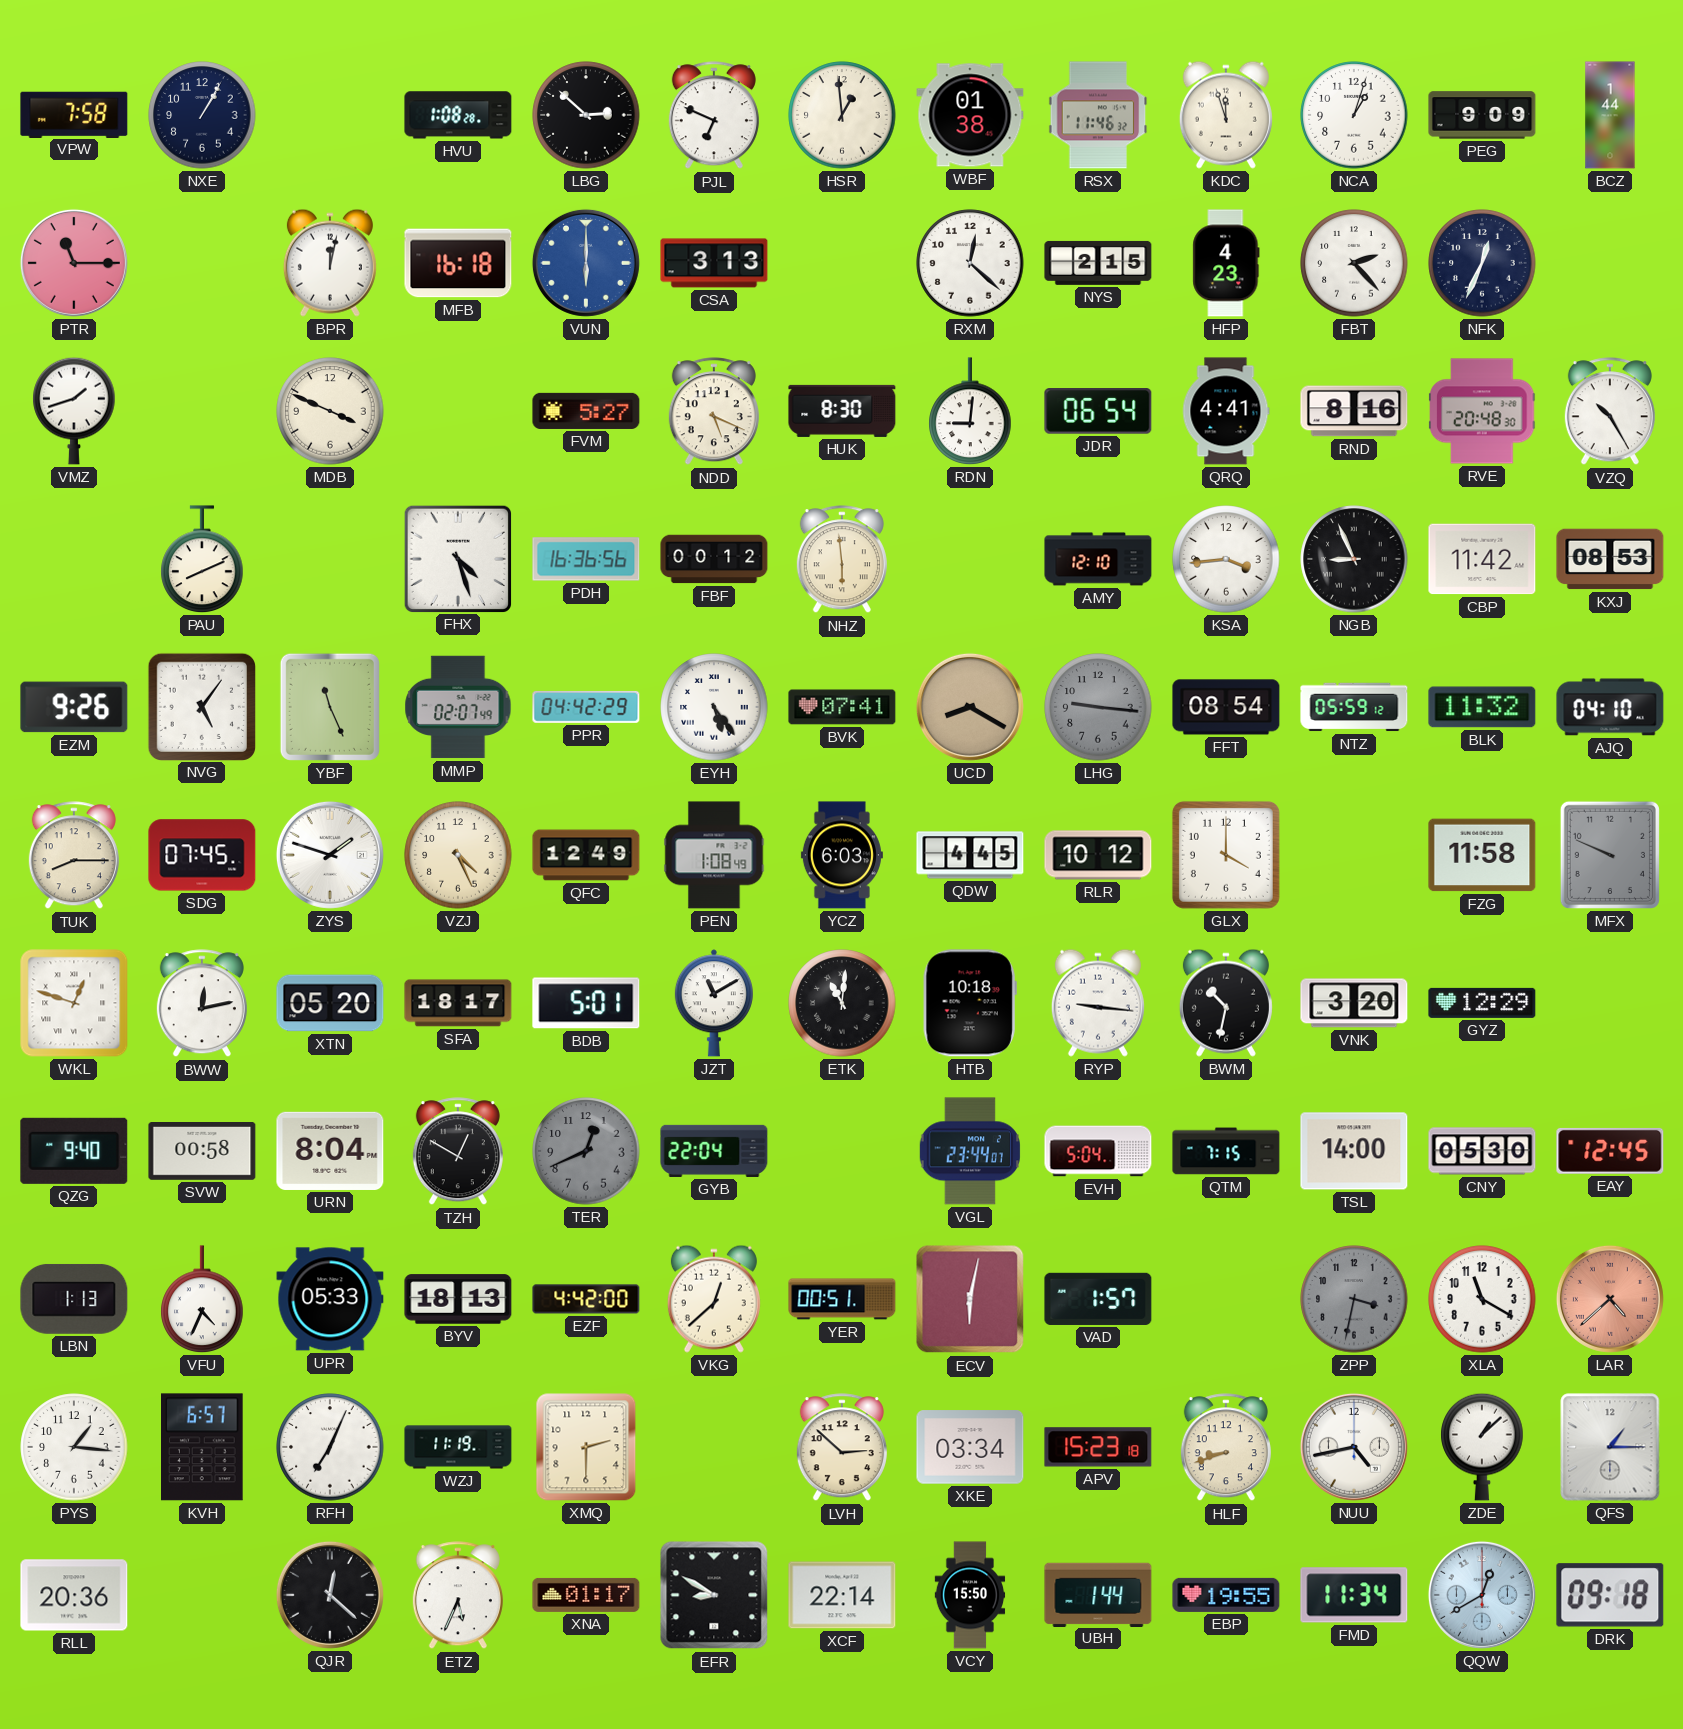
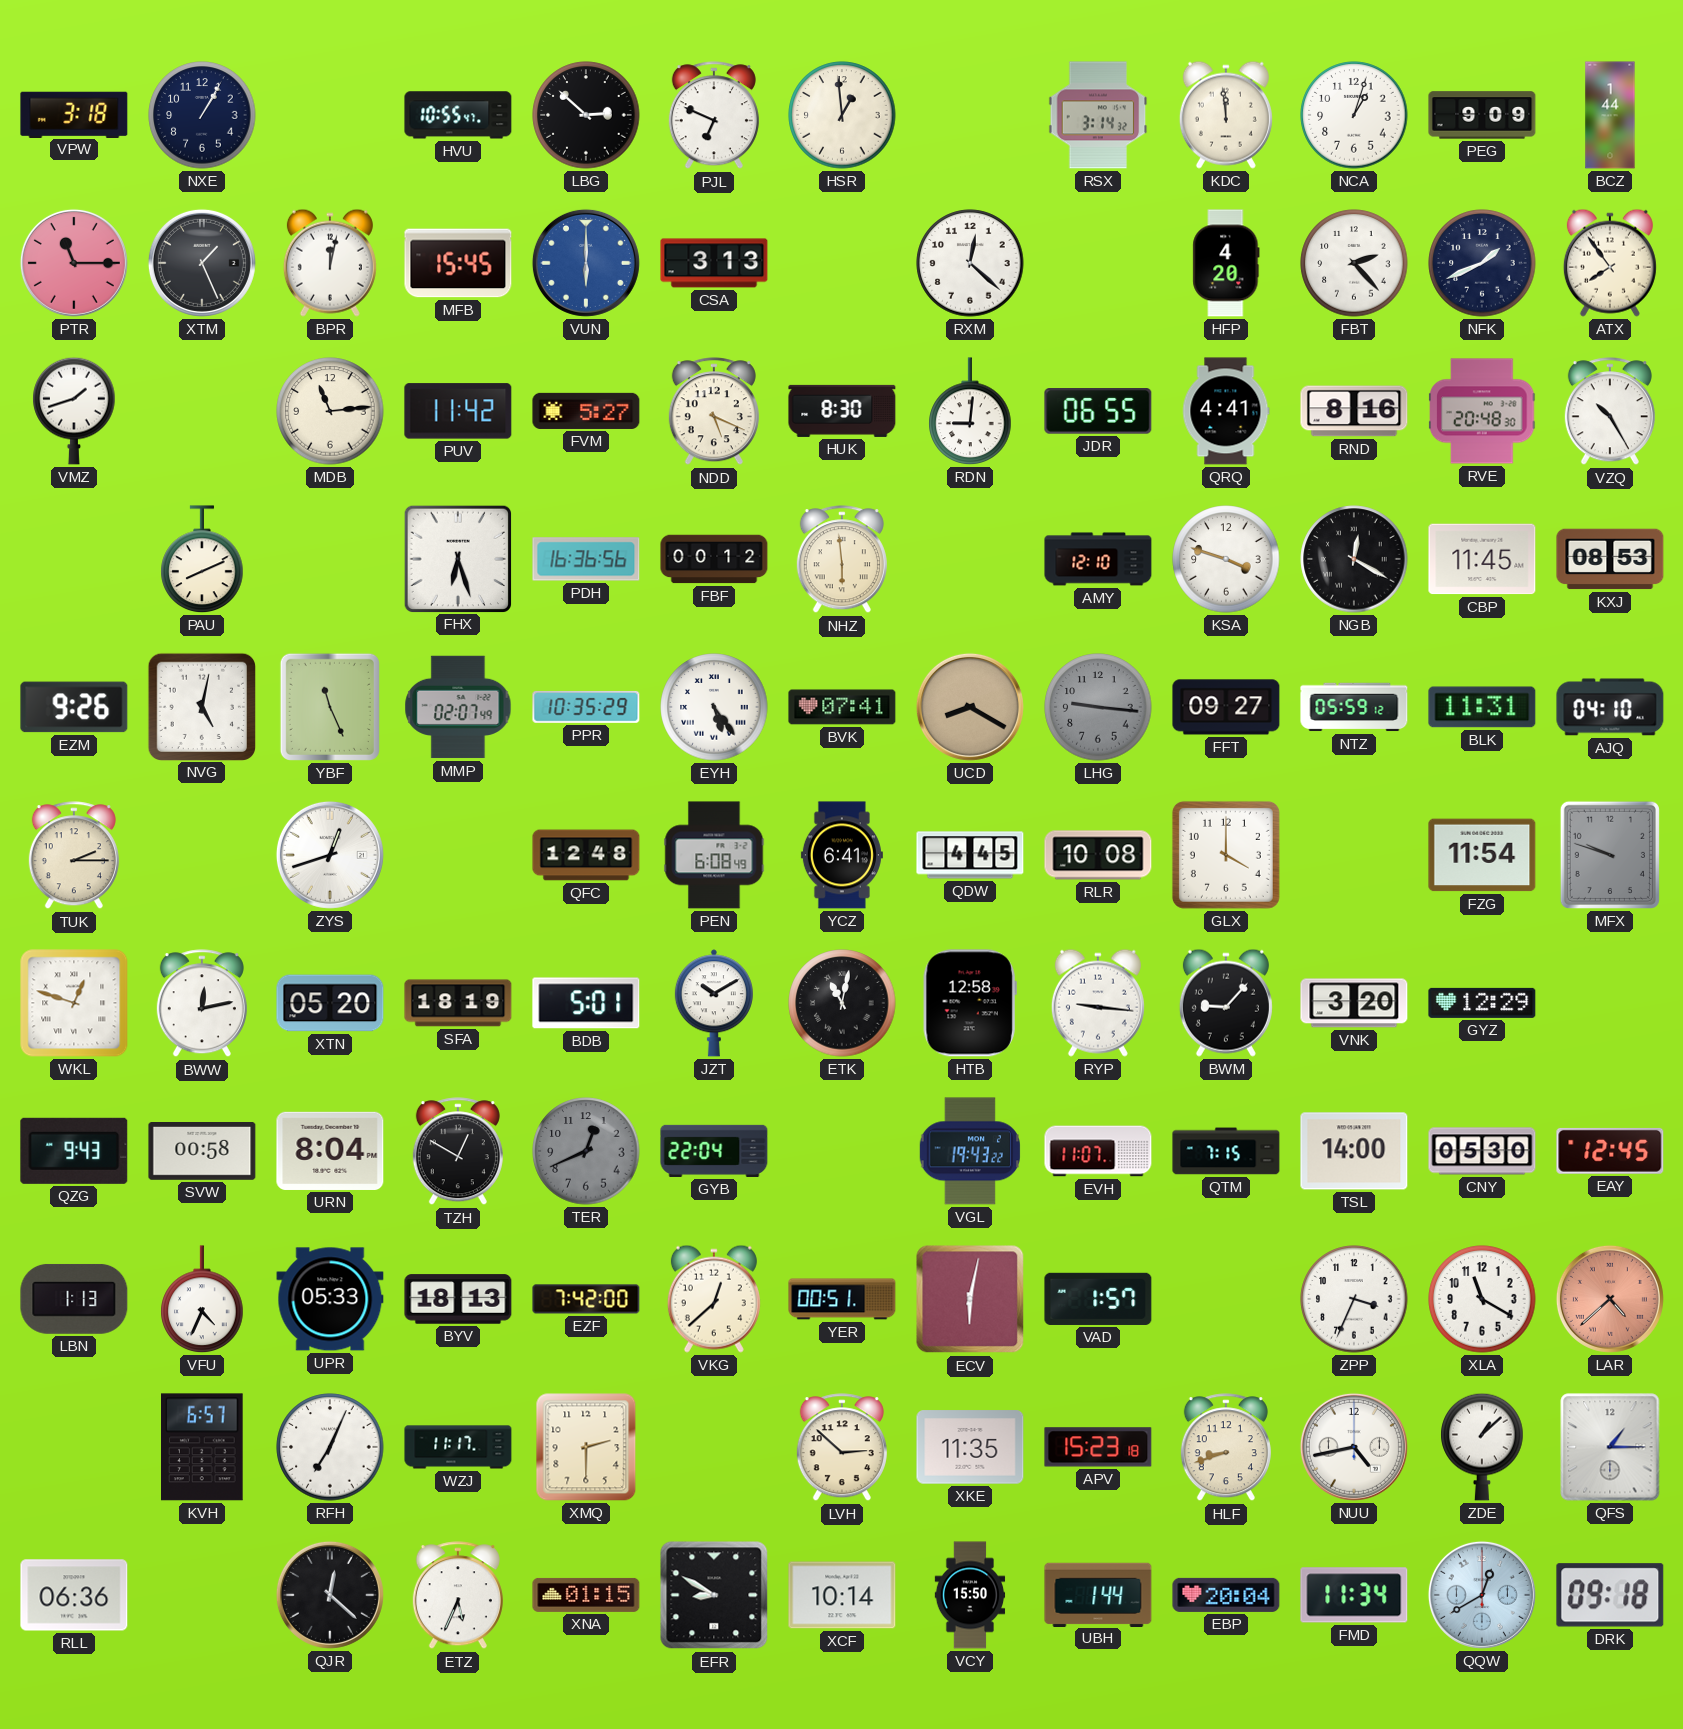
VPW: 7:58 -> 3:18 (74, 114)
HVU: 1:08 -> 10:55 (458, 115)
WBF: 01:38 -> none (970, 115)
RSX: 11:46 -> 3:14 (1098, 115)
KDC: 11:57 -> 11:59 (1226, 115)
XTM: none -> 1:26 (202, 263)
MFB: 16:18 -> 15:45 (458, 263)
NYS: 2:15 -> none (1098, 263)
HFP: 4:23 -> 4:20 (1226, 263)
NFK: 12:34 -> 1:41 (1482, 263)
ATX: none -> 7:54 (1610, 263)
MDB: 3:49 -> 11:14 (330, 411)
PUV: none -> 11:42 (458, 411)
JDR: 06:54 -> 06:55 (1098, 411)
FHX: 4:27 -> 6:27 (457, 558)
KSA: 3:44 -> 3:48 (1226, 559)
NGB: 8:56 -> 12:20 (1354, 559)
CBP: 11:42 -> 11:45 (1482, 559)
NVG: 5:06 -> 5:02 (201, 706)
PPR: 04:42 -> 10:35 (586, 707)
FFT: 08:54 -> 09:27 (1226, 707)
BLK: 11:32 -> 11:31 (1482, 707)
TUK: 8:15 -> 2:15 (74, 856)
SDG: 07:45 -> none (202, 855)
ZYS: 1:48 -> 12:42 (330, 855)
VZJ: 4:26 -> none (458, 855)
QFC: 12:49 -> 12:48 (586, 855)
PEN: 1:08 -> 6:08 (714, 855)
YCZ: 6:03 -> 6:41 (842, 855)
RLR: 10:12 -> 10:08 (1098, 855)
FZG: 11:58 -> 11:54 (1482, 855)
MFX: 9:49 -> 9:48 (1610, 855)
SFA: 18:17 -> 18:19 (458, 1003)
JZT: 11:10 -> 10:10 (714, 1003)
ETK: 11:01 -> 11:02 (842, 1003)
HTB: 10:18 -> 12:58 (970, 1003)
BWM: 10:32 -> 9:07 (1226, 1003)
QZG: 9:40 -> 9:43 (74, 1151)
VGL: 23:44 -> 19:43 (970, 1151)
EVH: 5:04 -> 11:07 (1098, 1151)
EZF: 4:42 -> 7:42 (586, 1299)
ZPP: 3:32 -> 3:34 (1354, 1299)
ZPP dial: grey -> white (1354, 1299)
PYS: 1:16 -> none (74, 1447)
WZJ: 11:19 -> 11:17 (458, 1447)
XKE: 03:34 -> 11:35 (970, 1447)
RLL: 20:36 -> 06:36 (74, 1595)
XNA: 01:17 -> 01:15 (586, 1595)
XCF: 22:14 -> 10:14 (842, 1595)
EBP: 19:55 -> 20:04 (1226, 1595)
